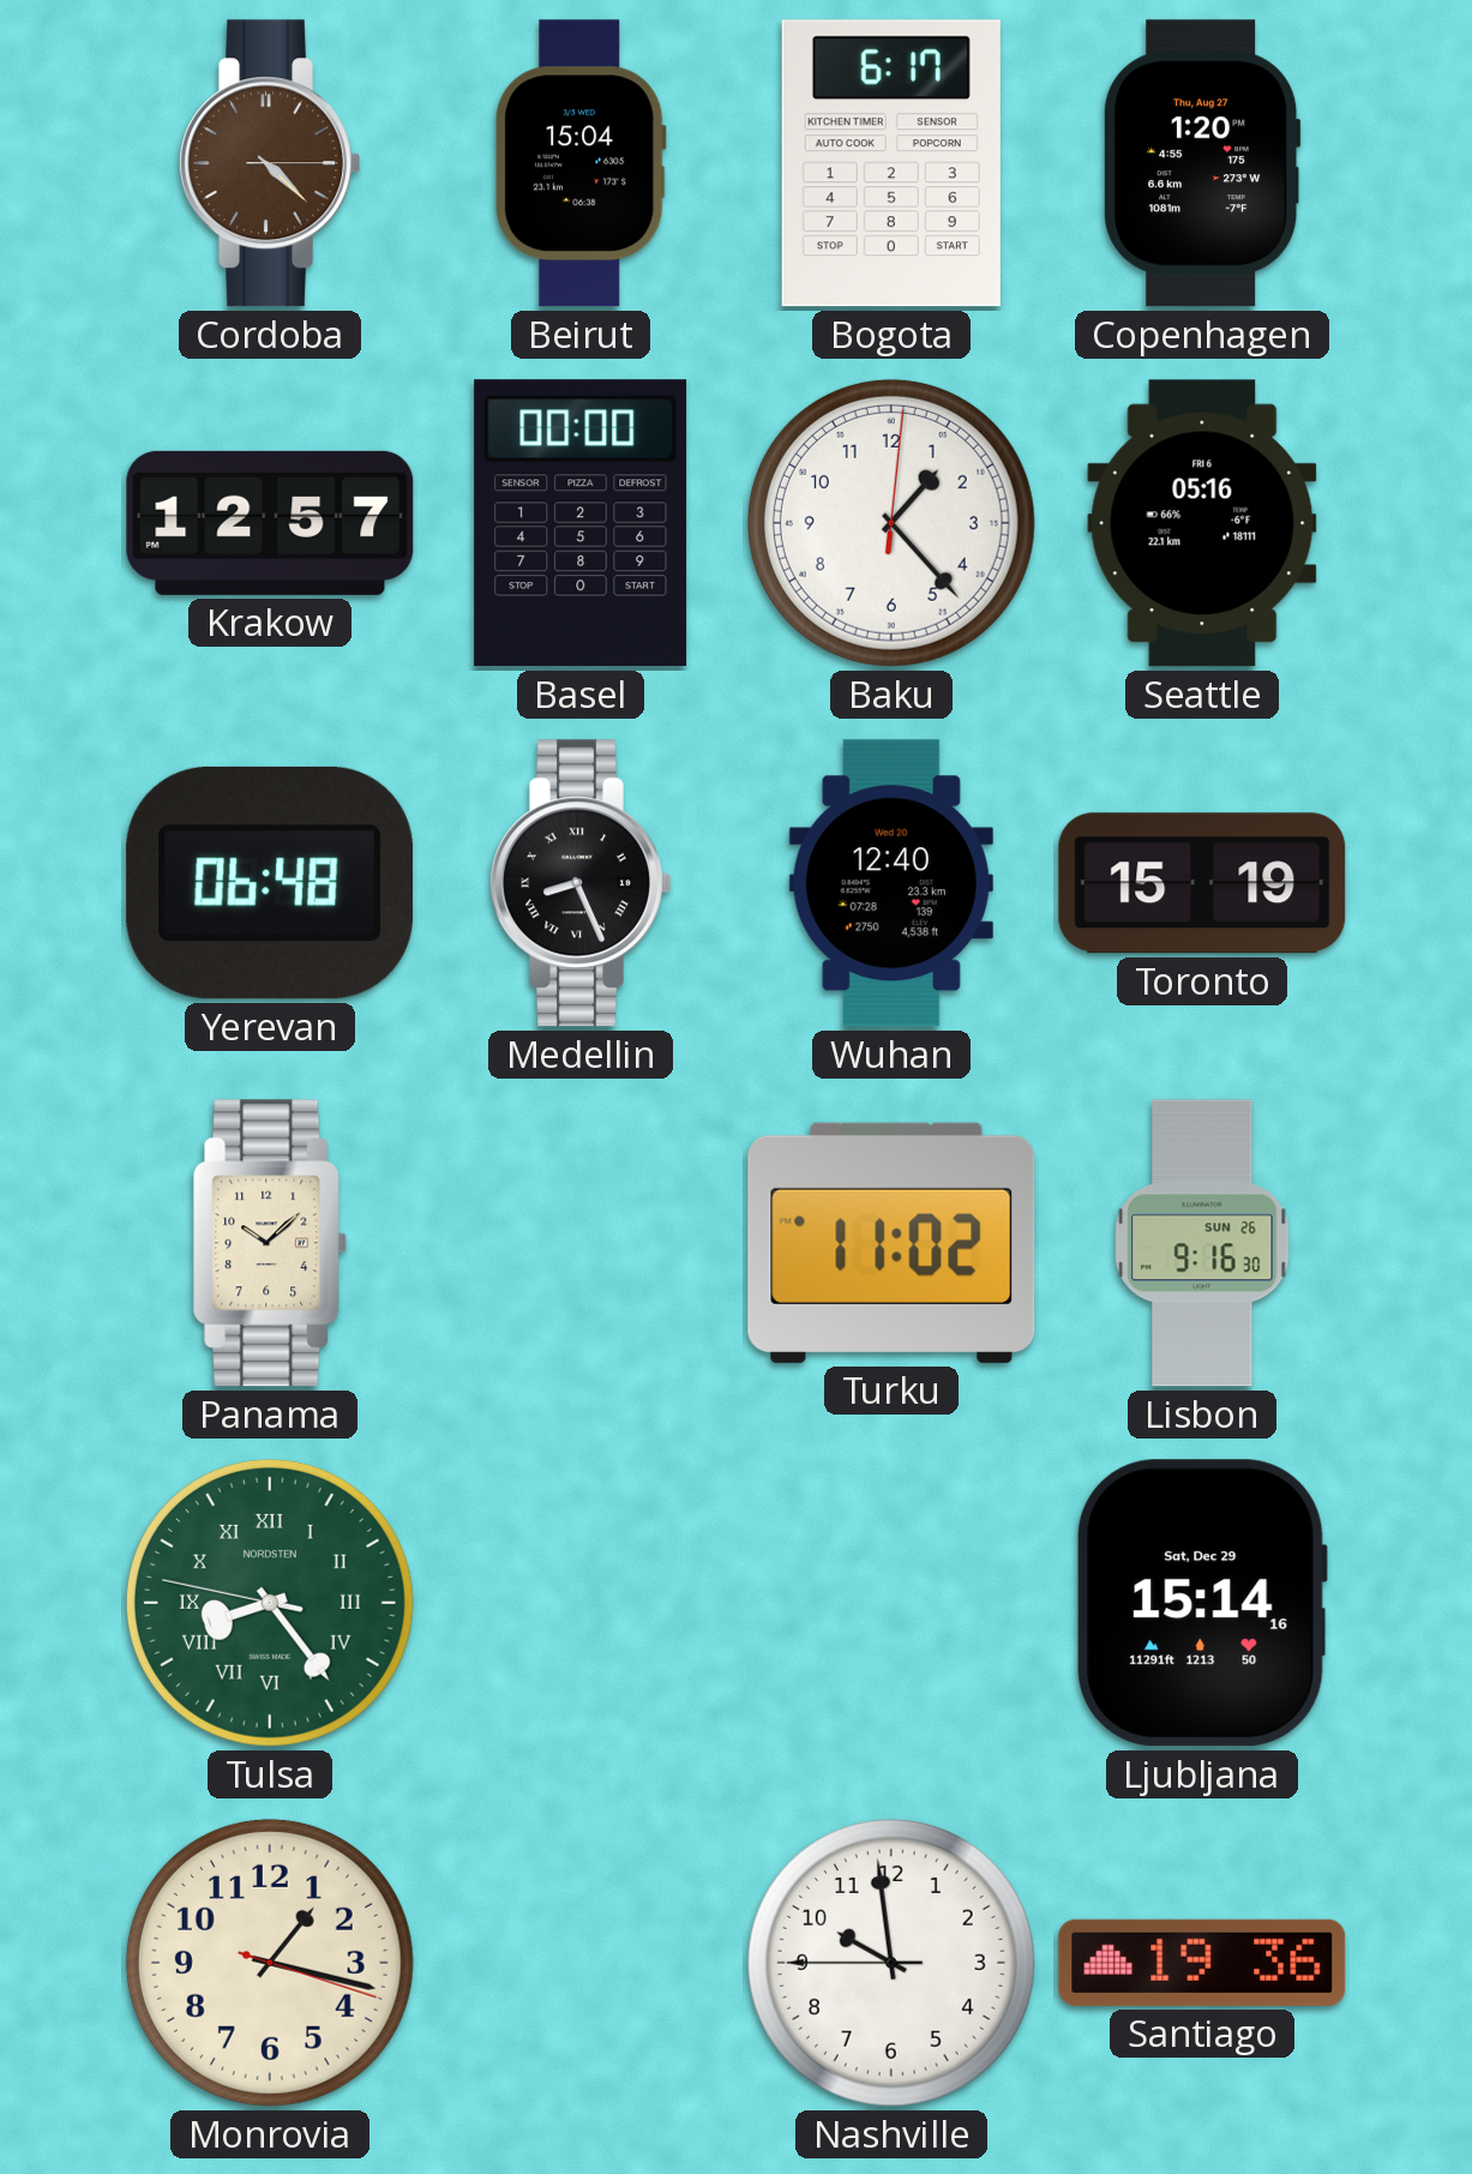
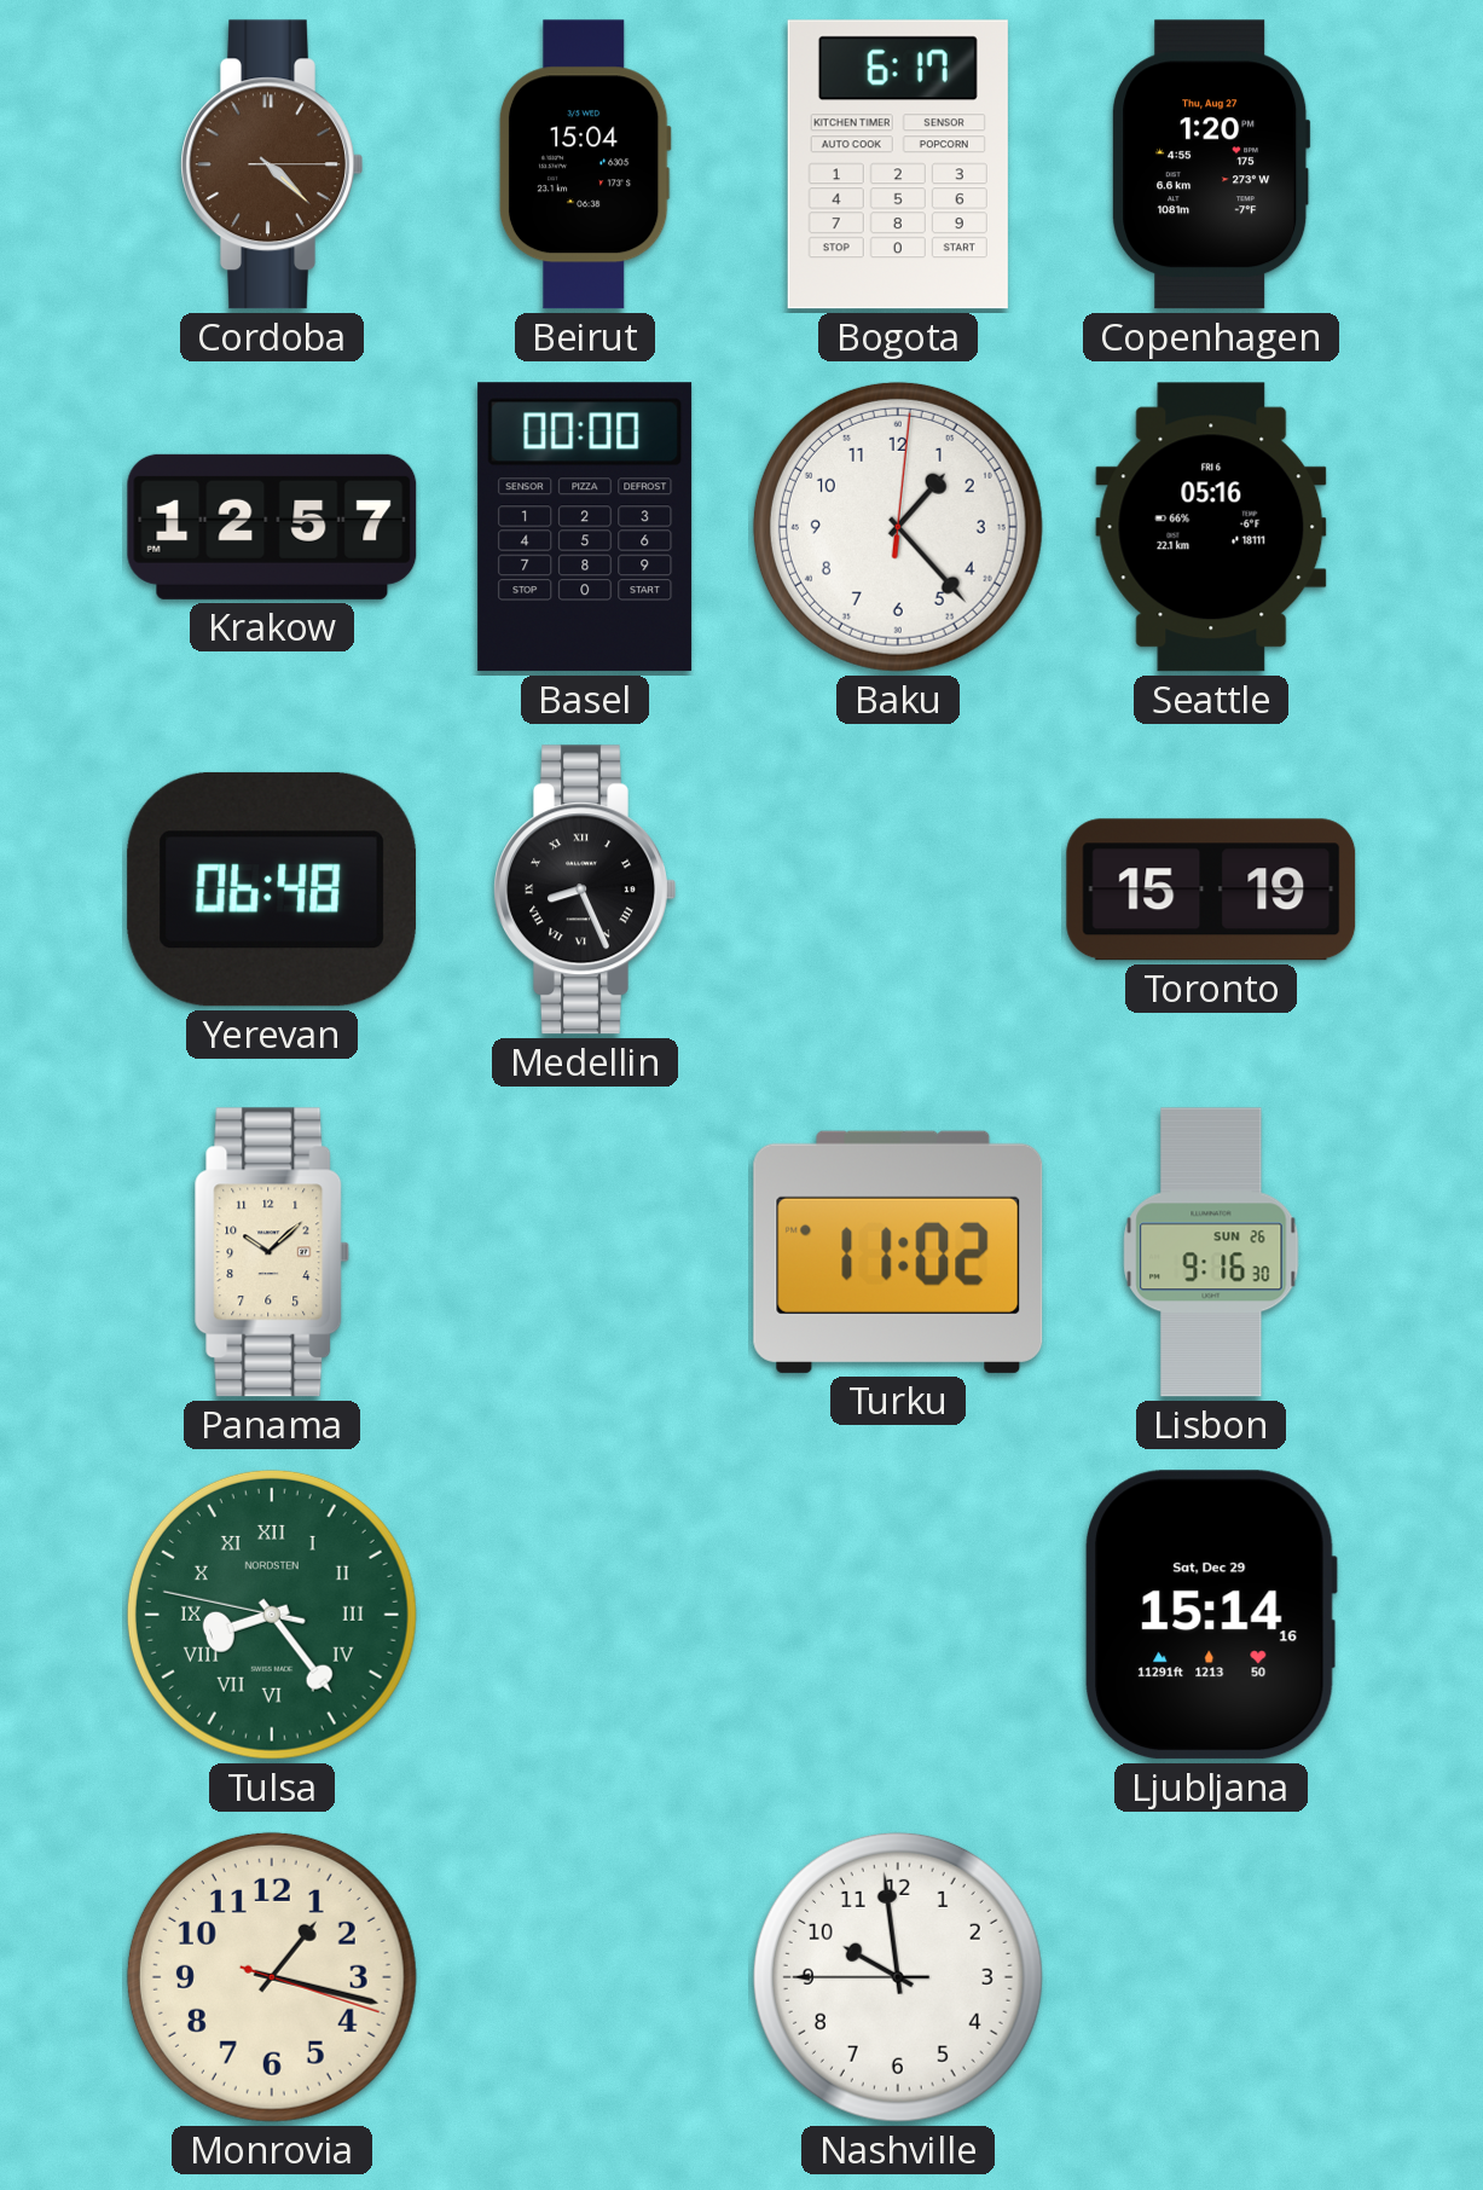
Wuhan: 12:40 -> none (891, 883)
Santiago: 19:36 -> none (1202, 1963)
